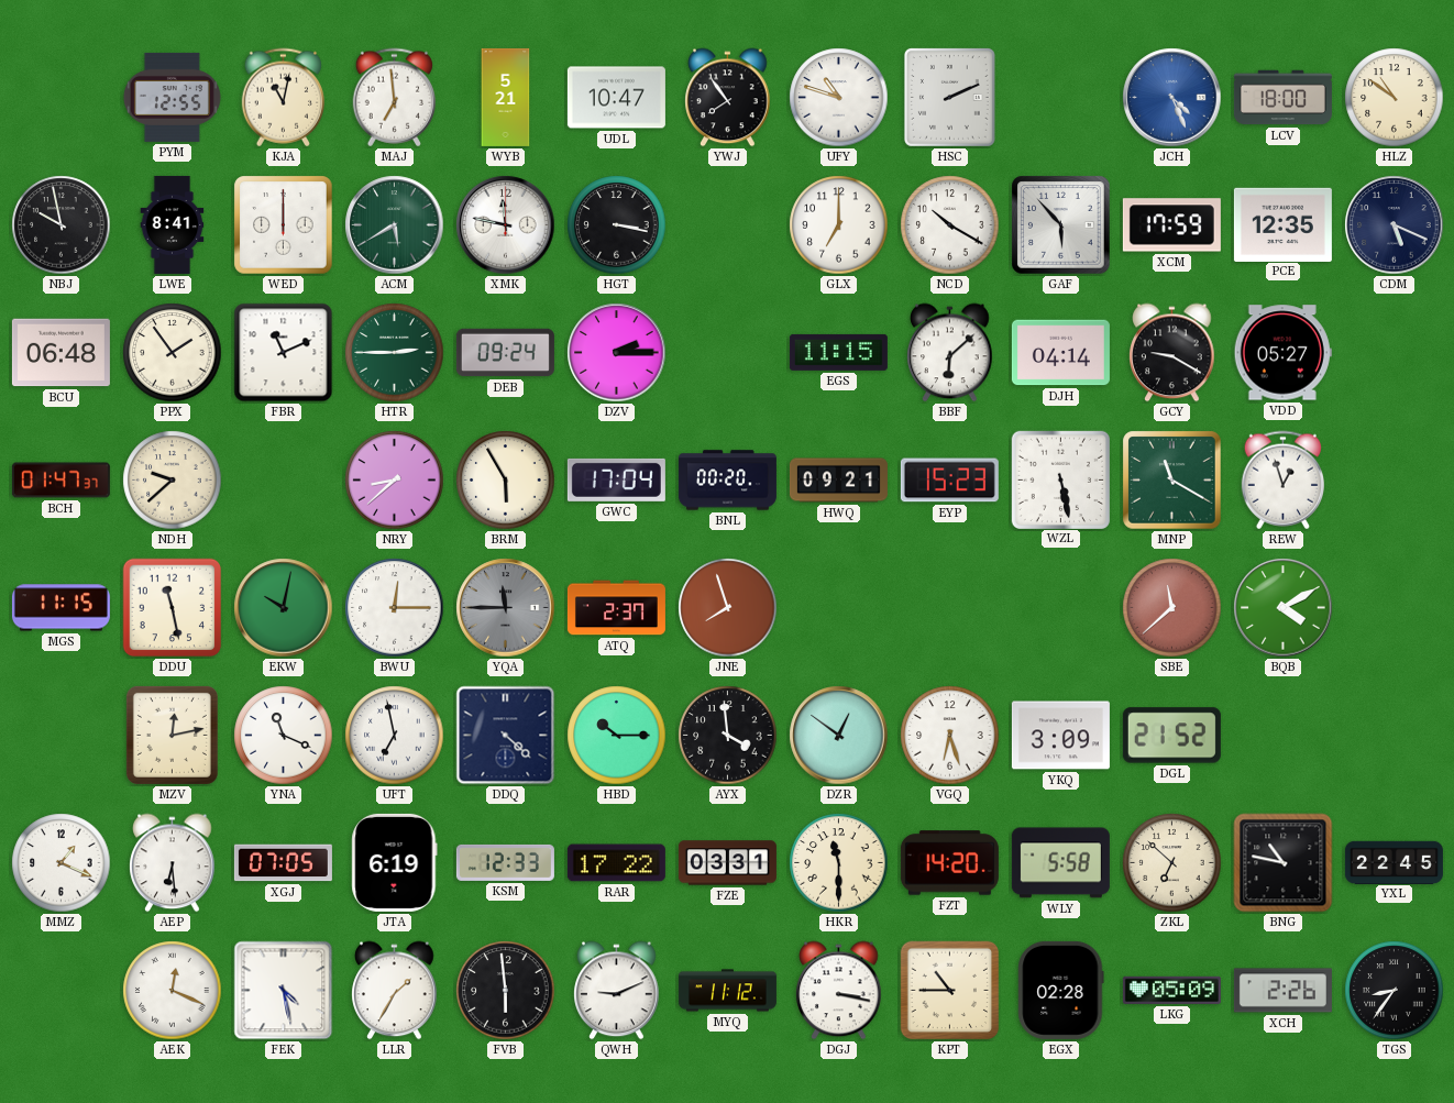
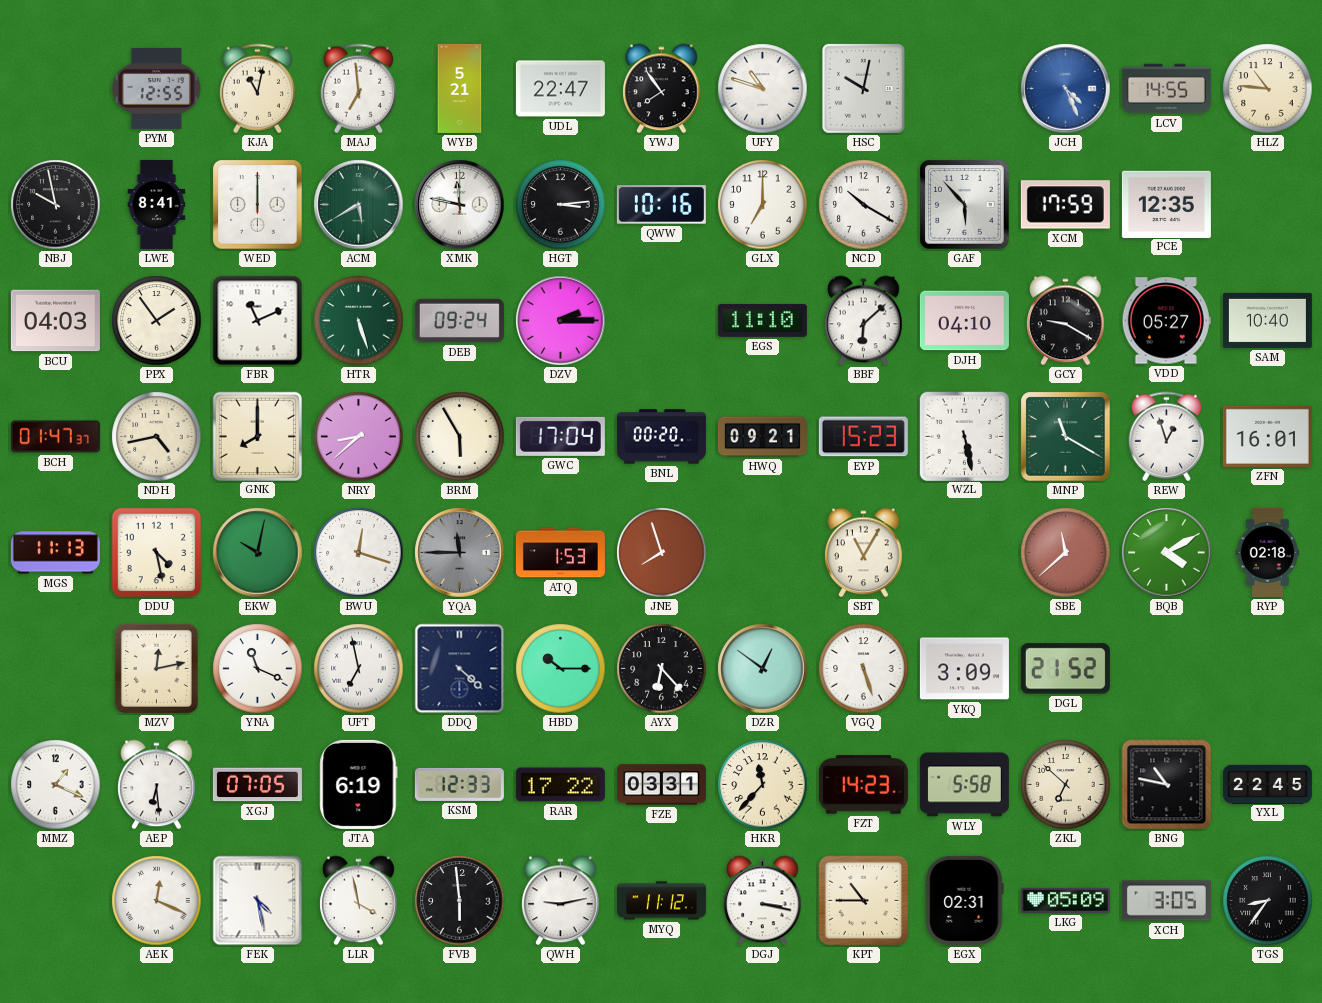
UDL: 10:47 -> 22:47 (560, 89)
HSC: 2:11 -> 10:02 (863, 88)
LCV: 18:00 -> 14:55 (1166, 89)
HLZ: 10:51 -> 10:46 (1268, 89)
HGT: 3:17 -> 3:14 (561, 205)
QWW: none -> 10:16 (661, 205)
CDM: 5:19 -> none (1395, 225)
BCU: 06:48 -> 04:03 (55, 321)
HTR: 2:45 -> 5:27 (359, 321)
EGS: 11:15 -> 11:10 (762, 320)
DJH: 04:14 -> 04:10 (964, 321)
SAM: none -> 10:40 (1267, 320)
NDH: 9:38 -> 4:43 (157, 437)
GNK: none -> 8:00 (257, 436)
ZFN: none -> 16:01 (1267, 436)
MGS: 11:15 -> 11:13 (55, 553)
DDU: 11:28 -> 4:28 (157, 553)
BWU: 12:15 -> 12:18 (359, 553)
ATQ: 2:37 -> 1:53 (560, 553)
SBT: none -> 11:05 (864, 553)
RYP: none -> 02:18 (1268, 552)
AYX: 3:59 -> 6:23 (662, 669)
VGQ: 6:27 -> 5:27 (864, 669)
HKR: 11:30 -> 11:37 (763, 785)
FZT: 14:20 -> 14:23 (863, 785)
LLR: 1:35 -> 3:58 (359, 901)
QWH: 9:11 -> 9:13 (561, 901)
EGX: 02:28 -> 02:31 (965, 900)
XCH: 2:26 -> 3:05 (1166, 901)
